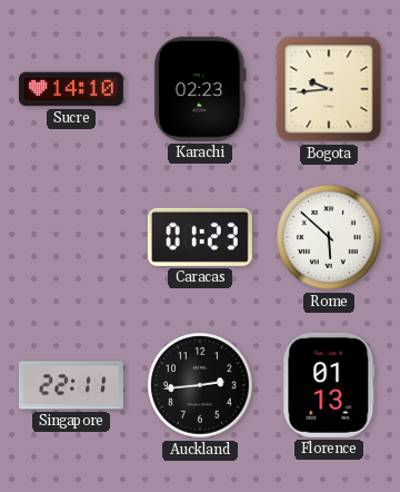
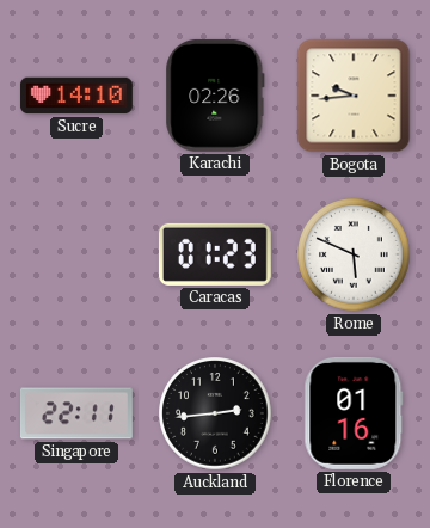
Karachi: 02:23 -> 02:26 (215, 96)
Rome: 5:52 -> 5:49 (354, 254)
Florence: 01:13 -> 01:16 (354, 413)
